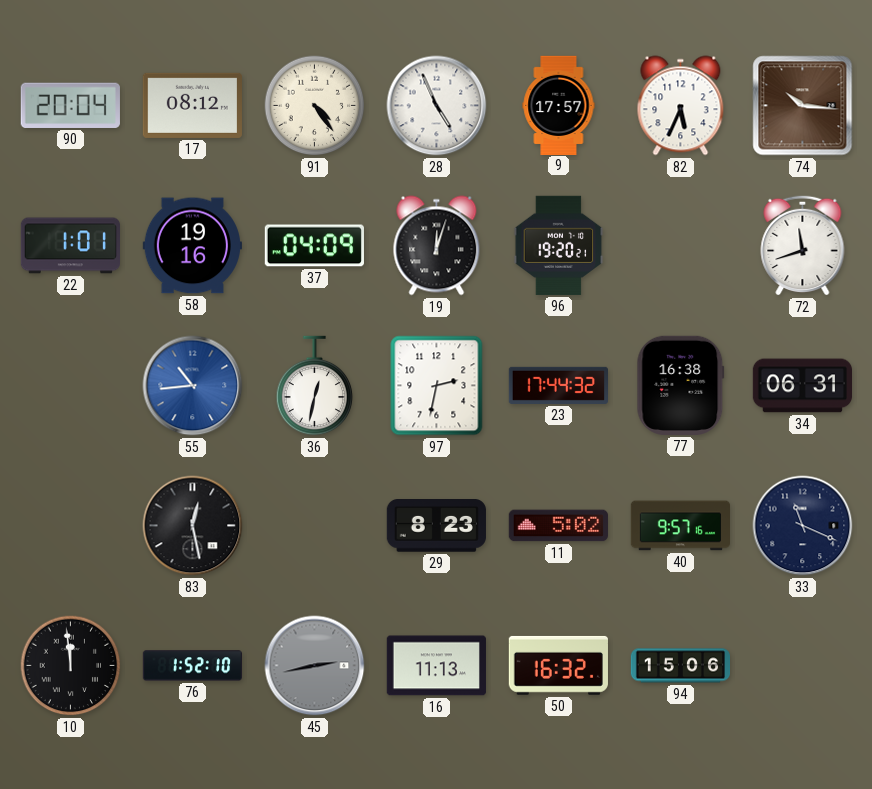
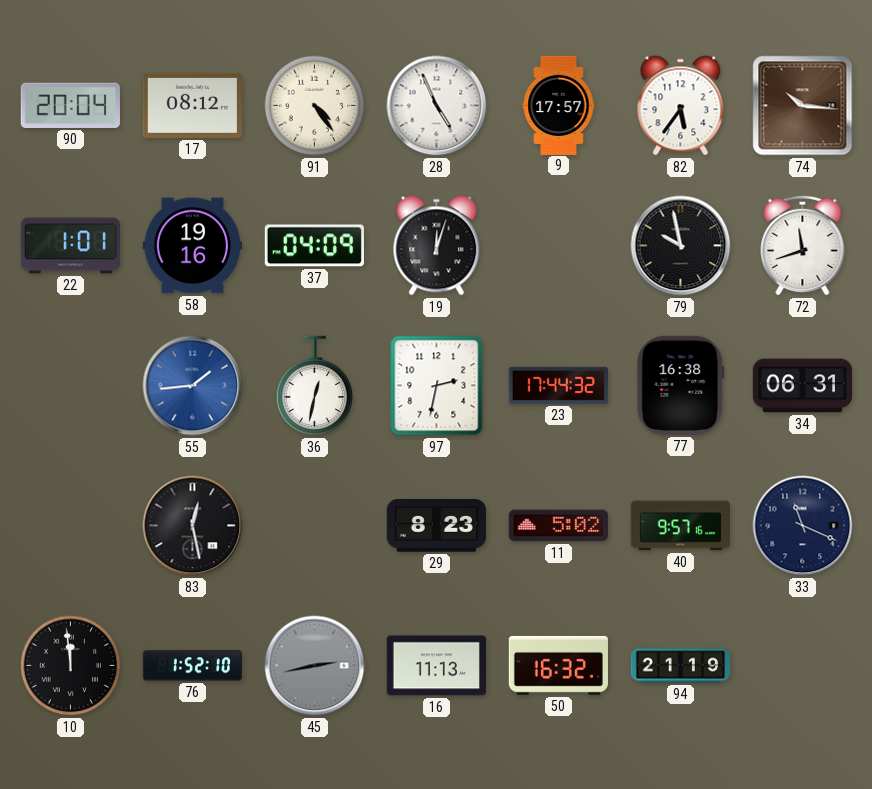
82: 5:34 -> 5:36 (681, 106)
96: 19:20 -> none (559, 245)
79: none -> 9:58 (681, 246)
55: 10:44 -> 1:44 (193, 386)
94: 15:06 -> 21:19 (681, 666)
